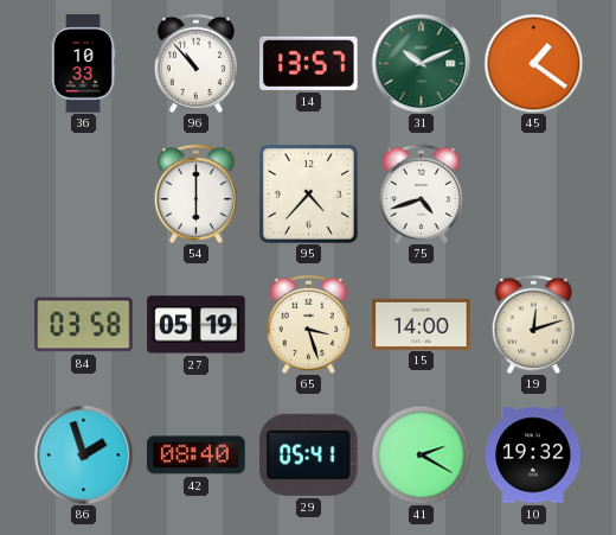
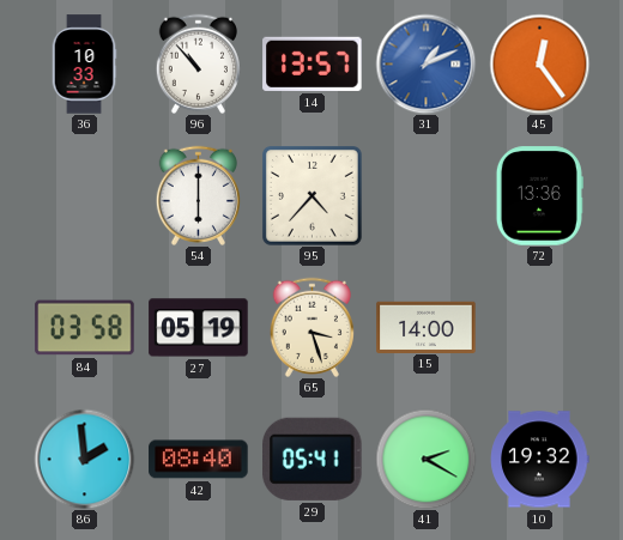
31: 10:11 -> 1:11 (425, 63)
31 dial: green -> blue (425, 63)
45: 1:21 -> 12:24 (539, 63)
75: 4:42 -> none (421, 193)
72: none -> 13:36 (539, 196)
19: 12:12 -> none (533, 324)
86: 1:57 -> 1:59 (84, 459)
